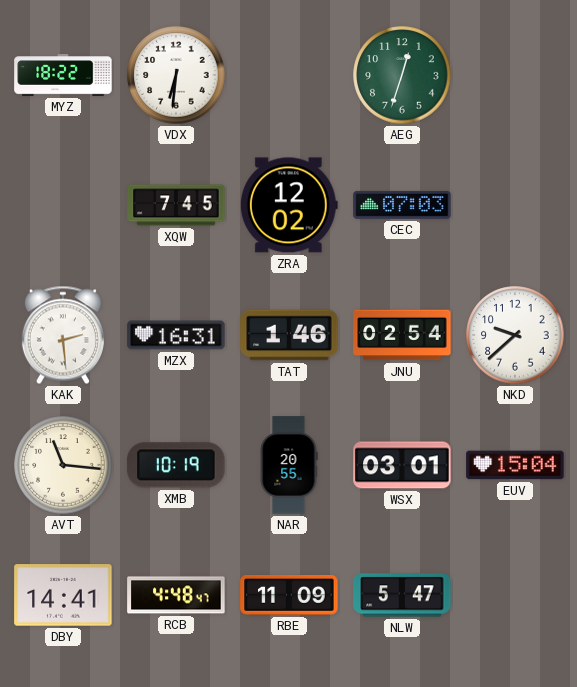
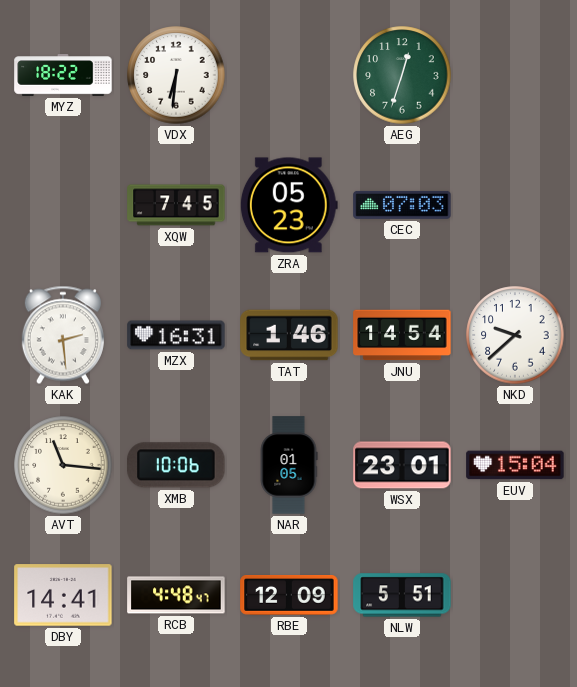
ZRA: 12:02 -> 05:23 (289, 205)
JNU: 02:54 -> 14:54 (402, 335)
XMB: 10:19 -> 10:06 (176, 465)
NAR: 20:55 -> 01:05 (289, 465)
WSX: 03:01 -> 23:01 (402, 465)
RBE: 11:09 -> 12:09 (289, 596)
NLW: 5:47 -> 5:51 (402, 595)
